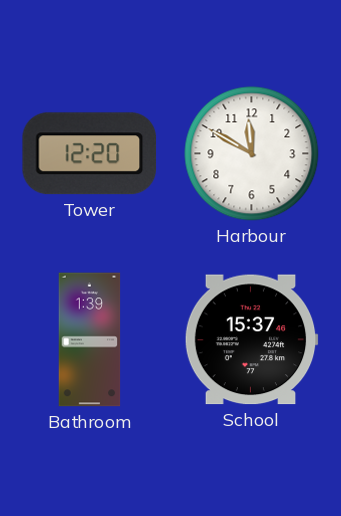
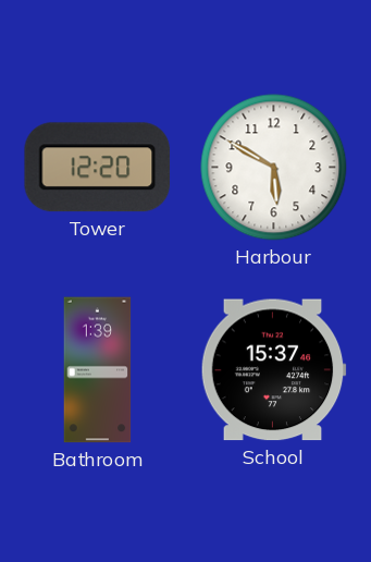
Harbour: 11:50 -> 5:50 (274, 168)
